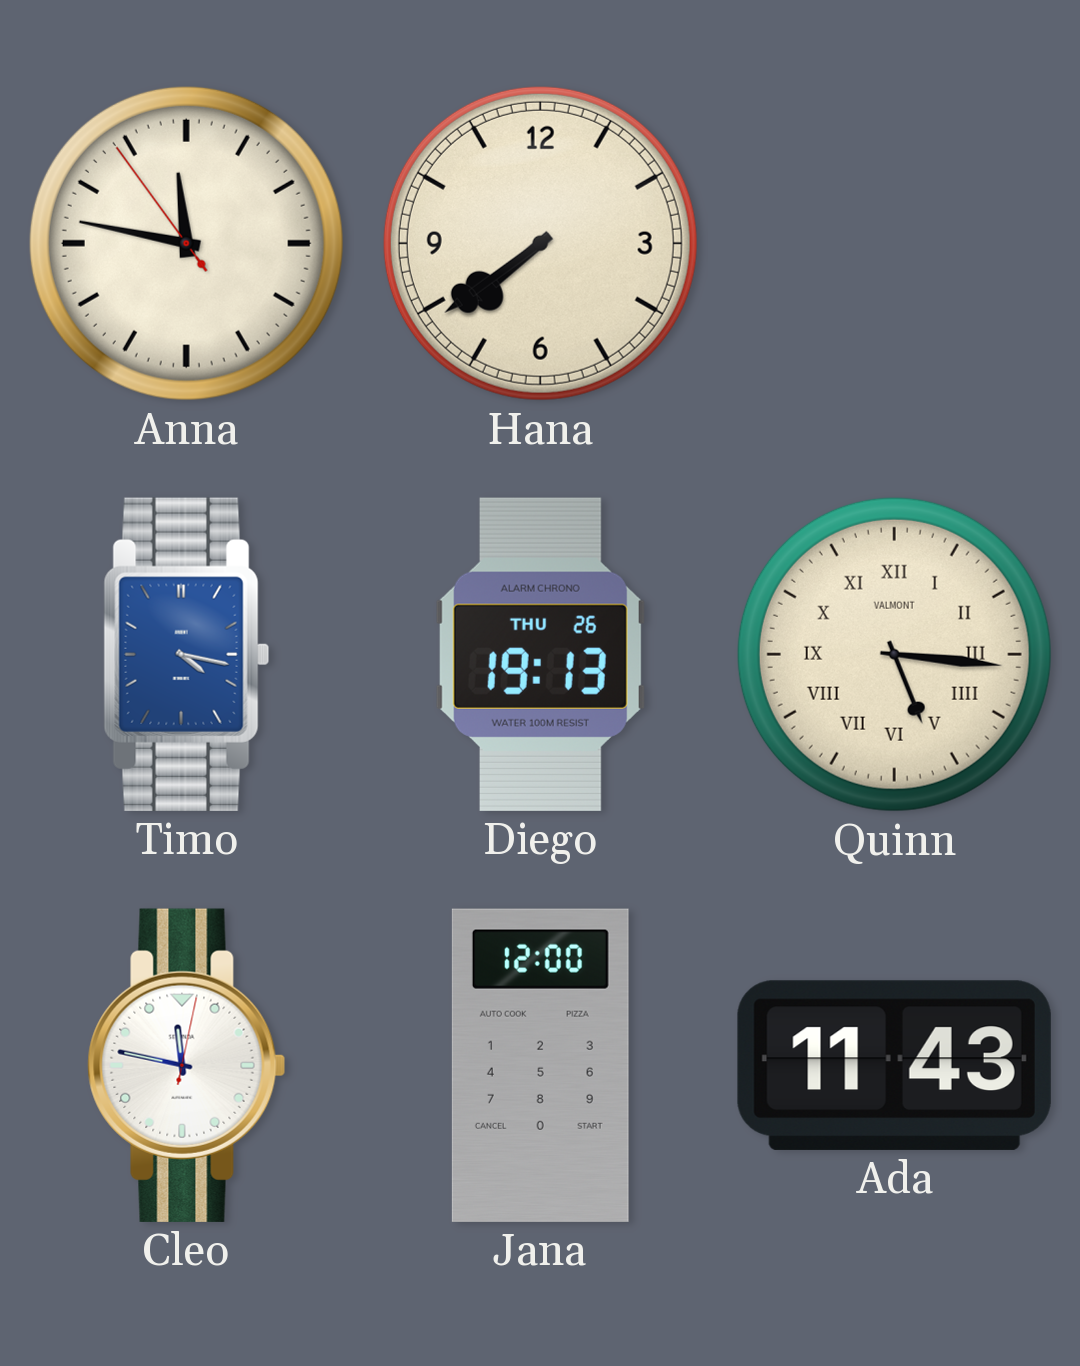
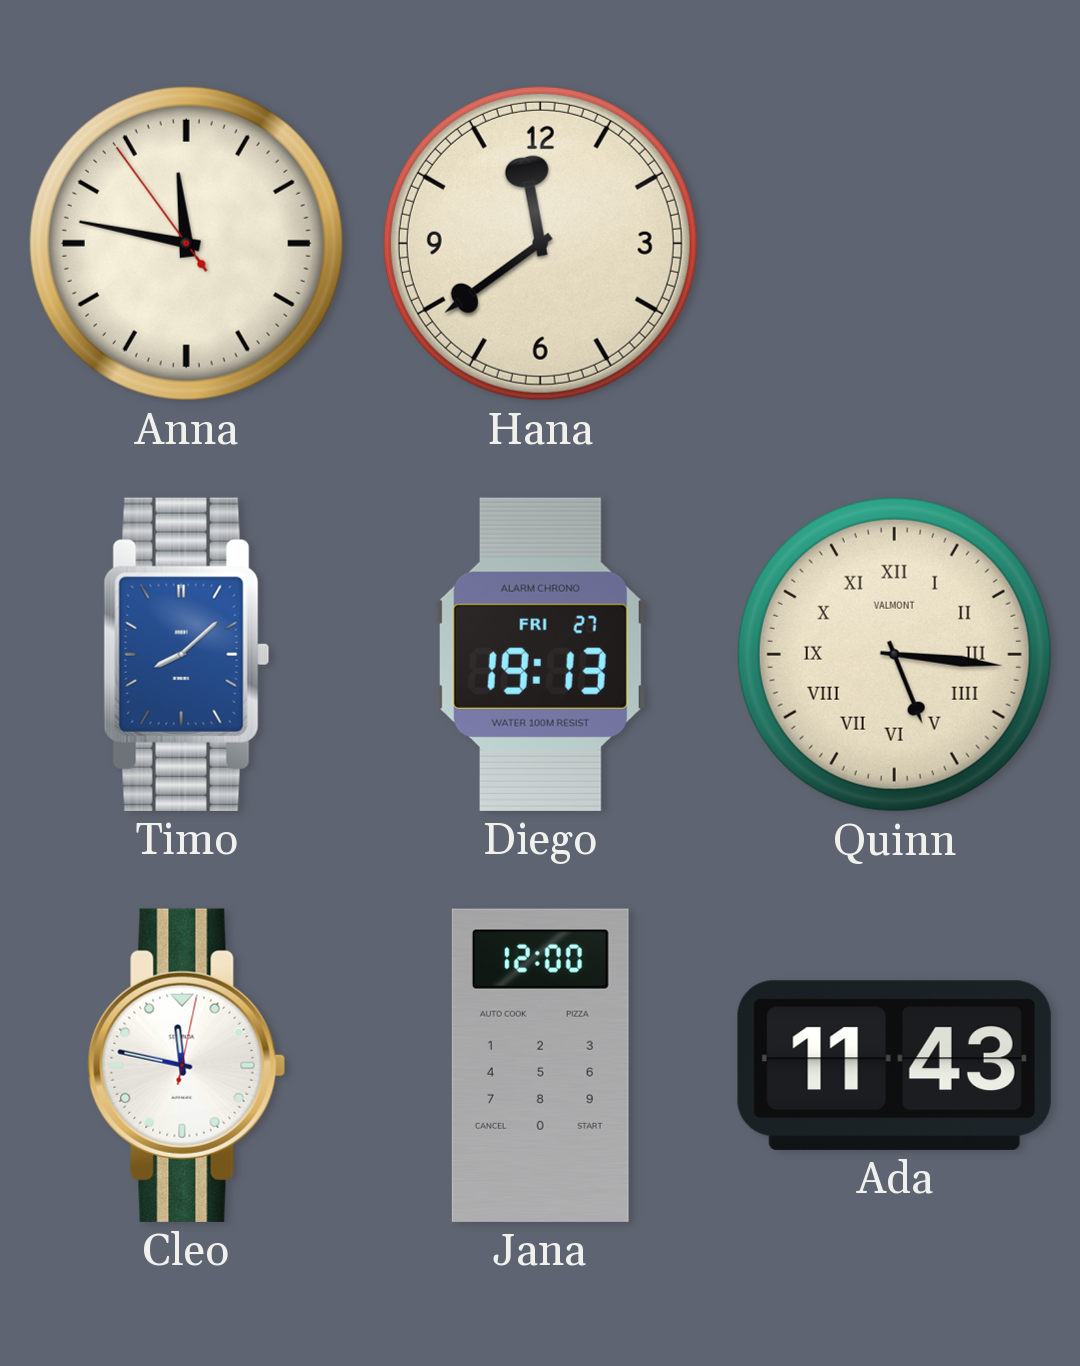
Hana: 7:39 -> 11:39 (540, 243)
Timo: 4:17 -> 8:08 (186, 654)
Diego date: THU 26 -> FRI 27 (540, 654)
